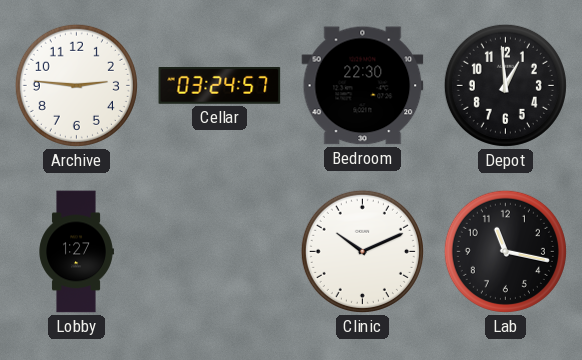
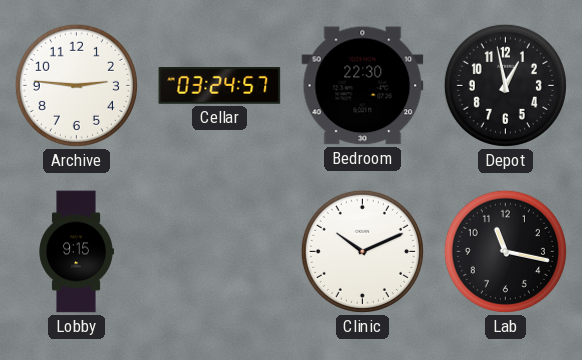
Depot: 12:59 -> 12:58 (505, 85)
Lobby: 1:27 -> 9:15 (76, 252)
